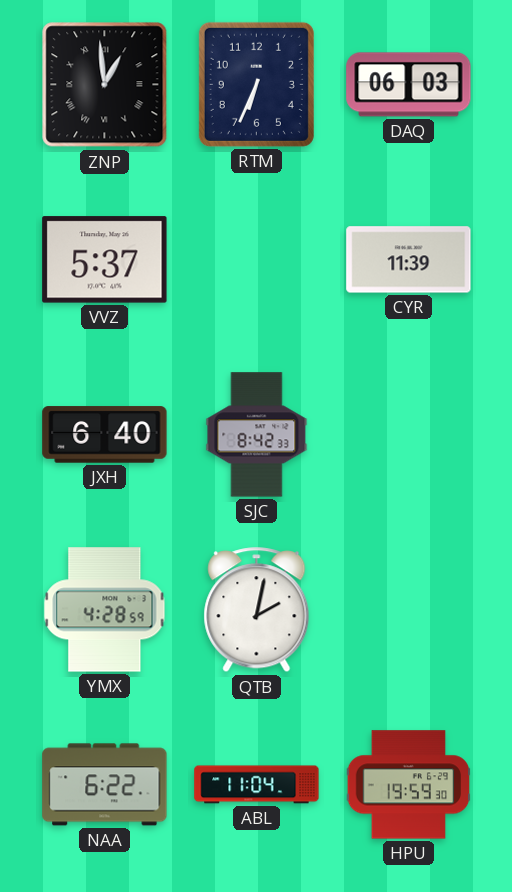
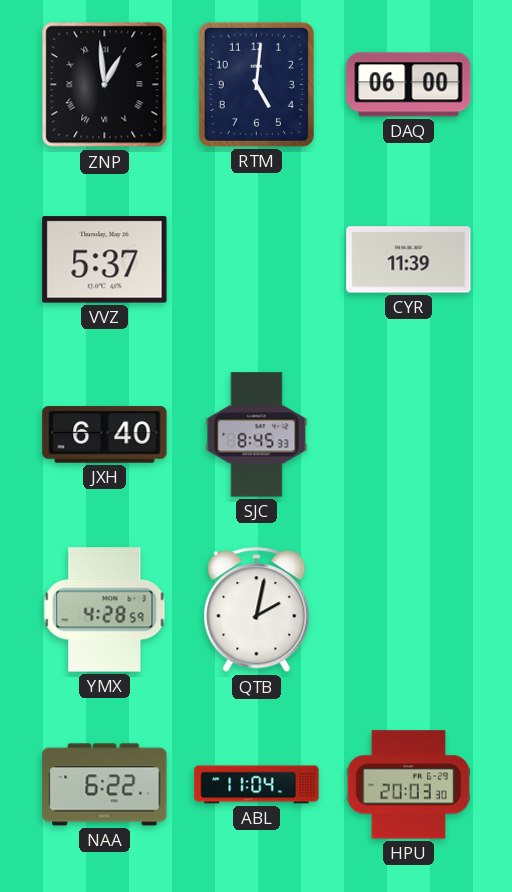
RTM: 6:34 -> 5:01 (256, 84)
DAQ: 06:03 -> 06:00 (409, 85)
SJC: 8:42 -> 8:45 (257, 435)
HPU: 19:59 -> 20:03 (409, 785)
